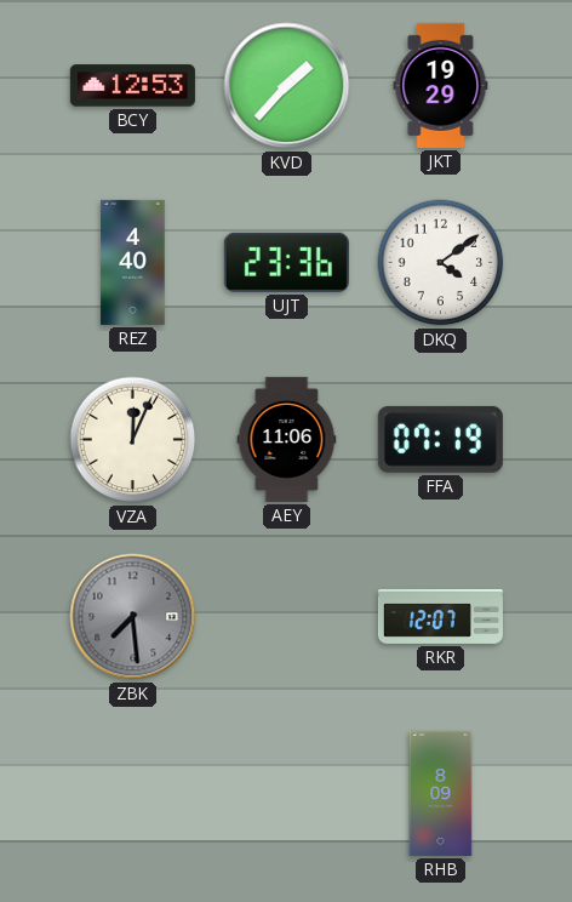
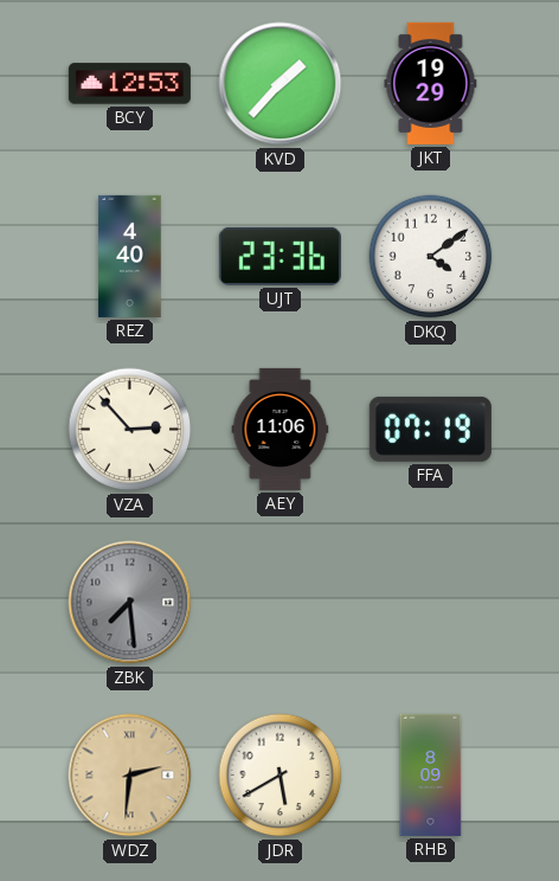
VZA: 12:04 -> 2:53 (130, 430)
RKR: 12:07 -> none (440, 616)
WDZ: none -> 2:31 (130, 776)
JDR: none -> 5:40 (281, 776)
